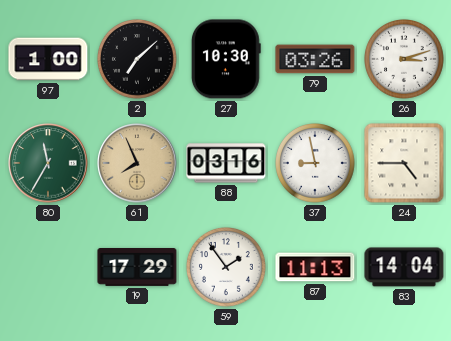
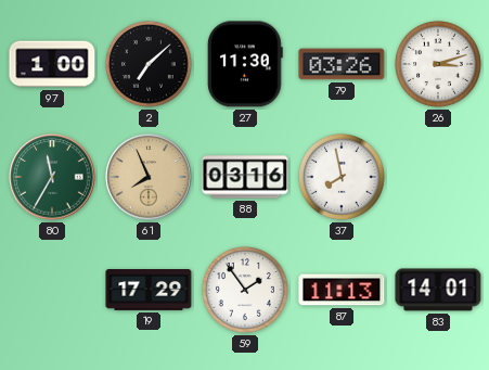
27: 10:30 -> 11:30 (245, 64)
37: 8:58 -> 7:58 (343, 178)
24: 4:45 -> none (404, 163)
83: 14:04 -> 14:01 (438, 290)
